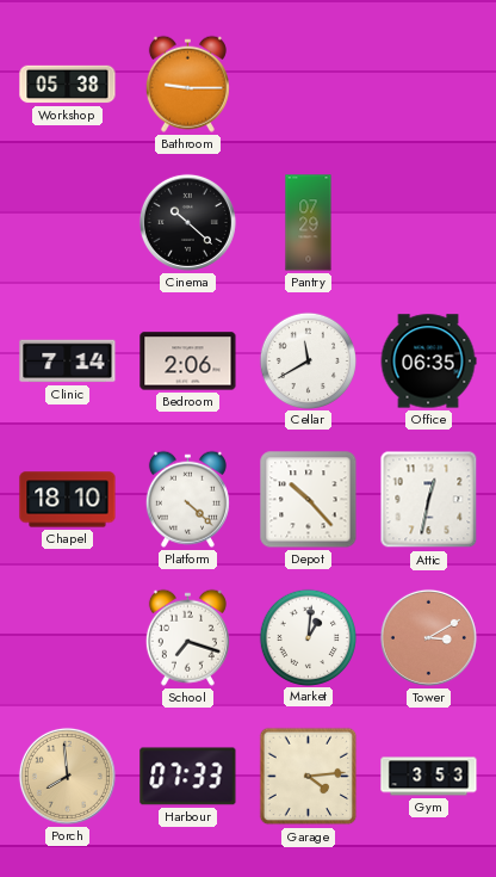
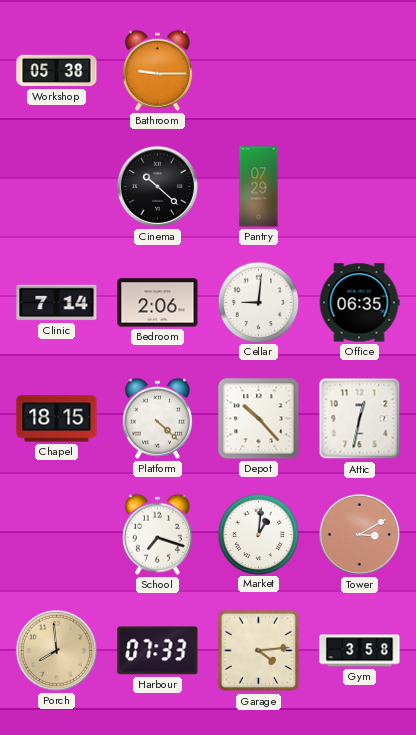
Cellar: 11:40 -> 9:01 (258, 302)
Chapel: 18:10 -> 18:15 (57, 419)
Gym: 3:53 -> 3:58 (360, 651)
